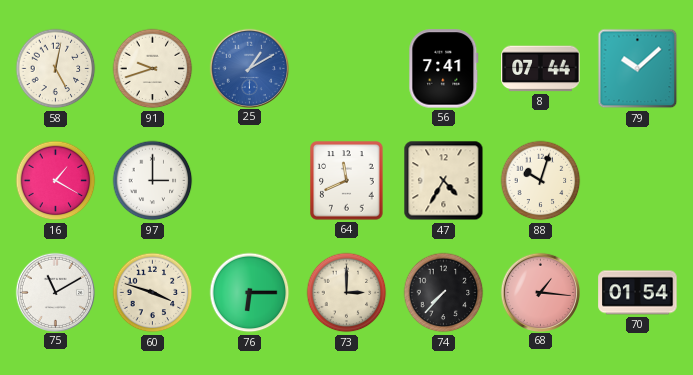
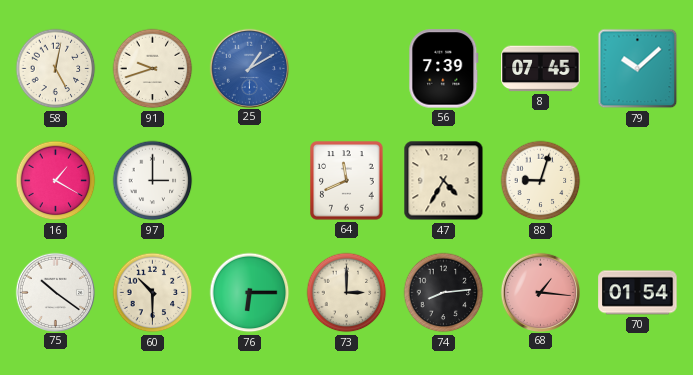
56: 7:41 -> 7:39 (444, 69)
8: 07:44 -> 07:45 (541, 69)
88: 10:03 -> 9:03 (541, 181)
75: 11:10 -> 10:21 (55, 292)
60: 3:48 -> 10:30 (153, 293)
74: 7:37 -> 8:14 (444, 293)
